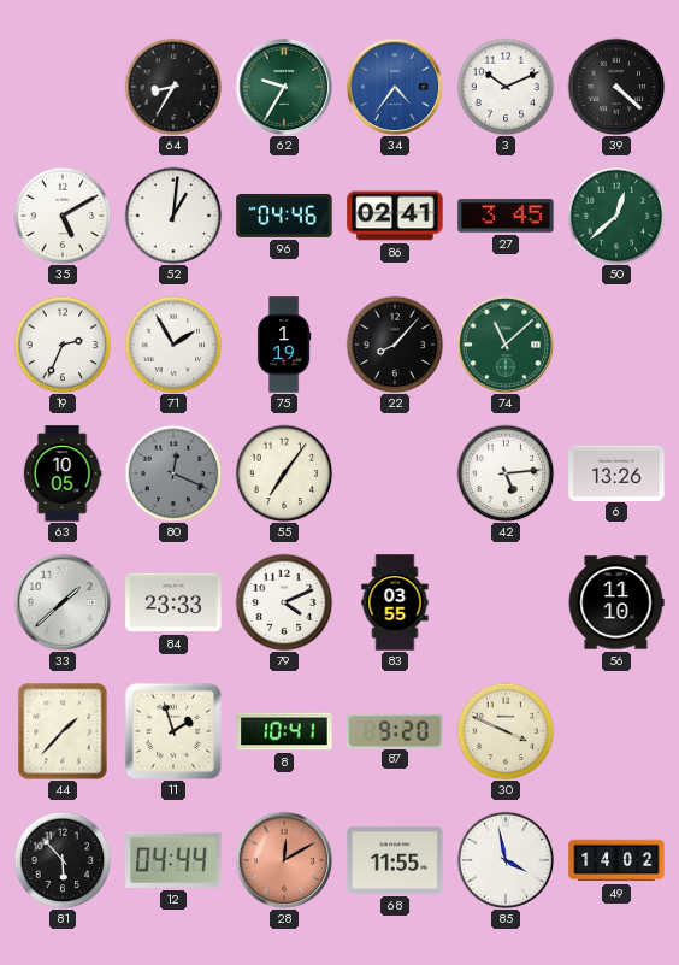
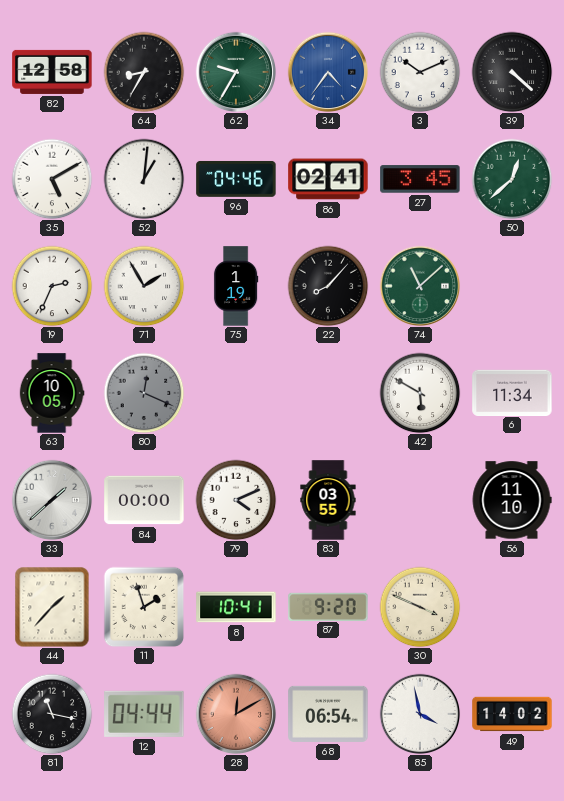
82: none -> 12:58 (52, 72)
55: 7:06 -> none (284, 473)
42: 5:14 -> 5:50 (420, 393)
6: 13:26 -> 11:34 (512, 392)
84: 23:33 -> 00:00 (144, 500)
81: 5:53 -> 11:17 (52, 714)
68: 11:55 -> 06:54 (328, 714)
